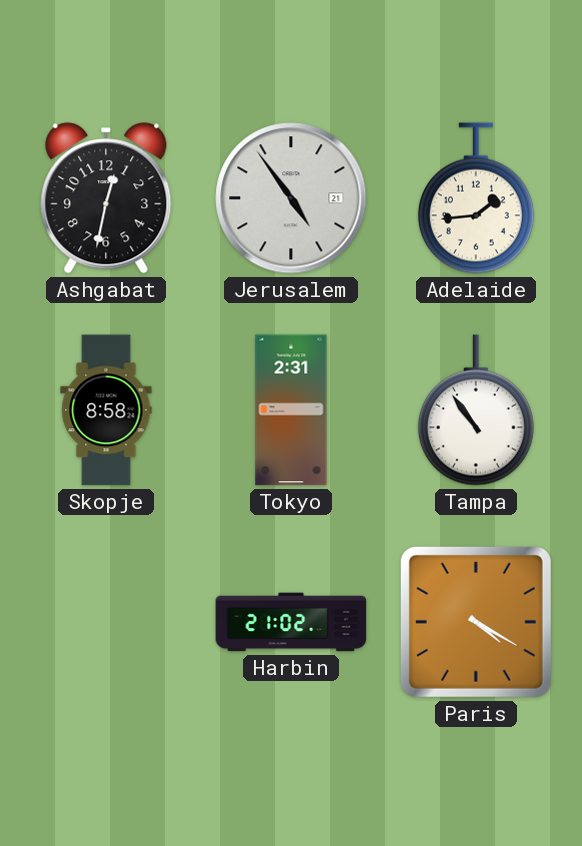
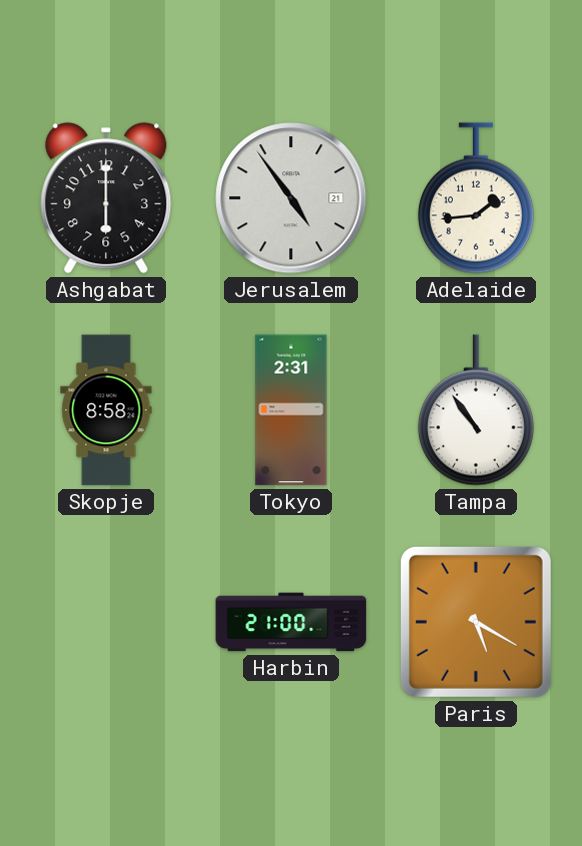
Ashgabat: 12:32 -> 6:00 (106, 198)
Harbin: 21:02 -> 21:00 (291, 622)
Paris: 4:20 -> 5:20 (476, 622)
